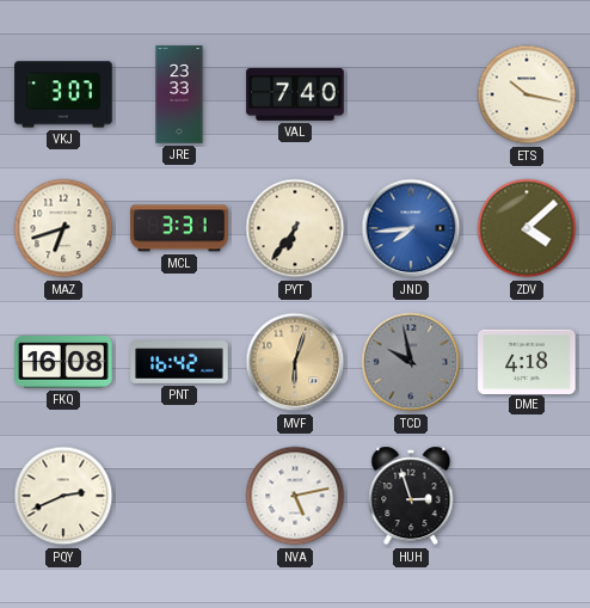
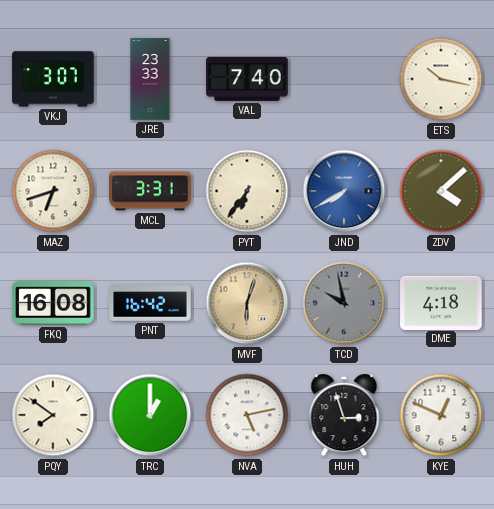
JND: 7:44 -> 7:40 (344, 191)
PQY: 2:41 -> 7:51 (53, 415)
TRC: none -> 1:00 (150, 415)
KYE: none -> 12:49 (441, 415)
